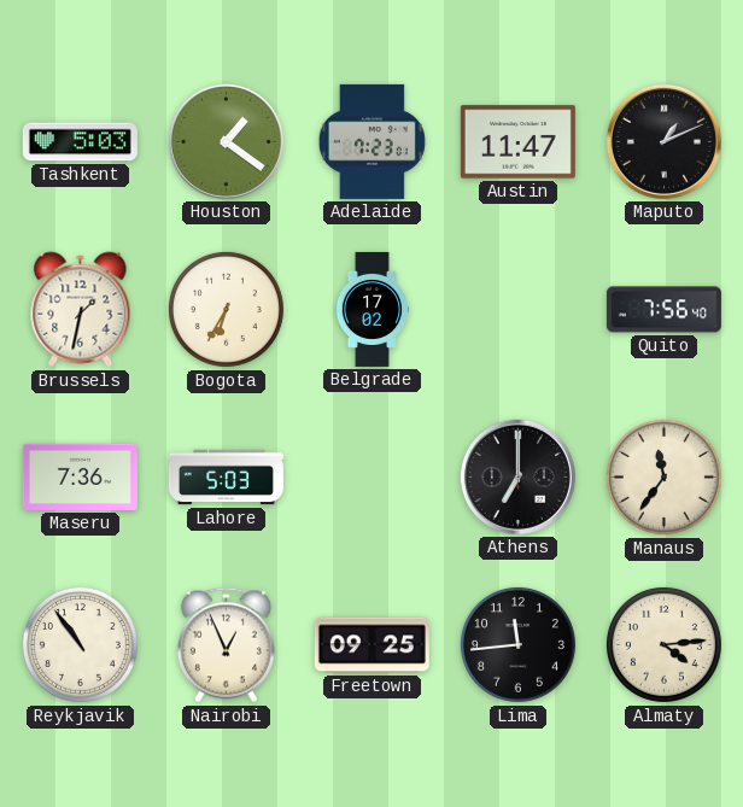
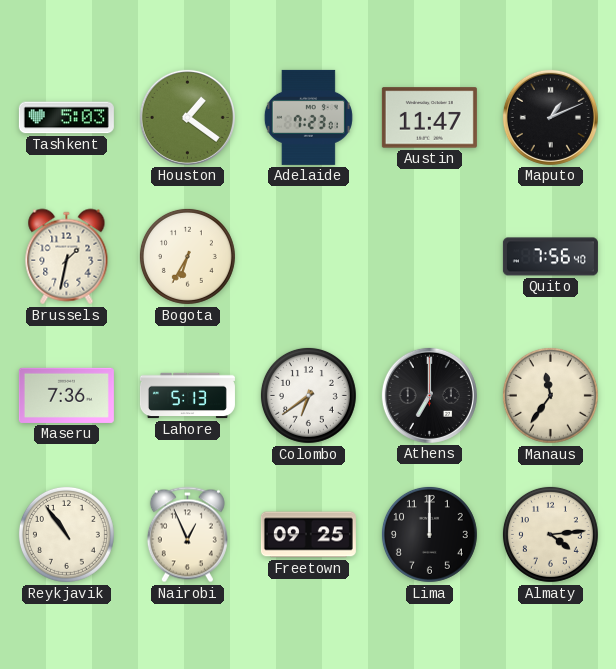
Belgrade: 17:02 -> none (373, 309)
Lahore: 5:03 -> 5:13 (187, 396)
Colombo: none -> 6:39 (308, 395)
Lima: 11:44 -> 12:00 (429, 534)
